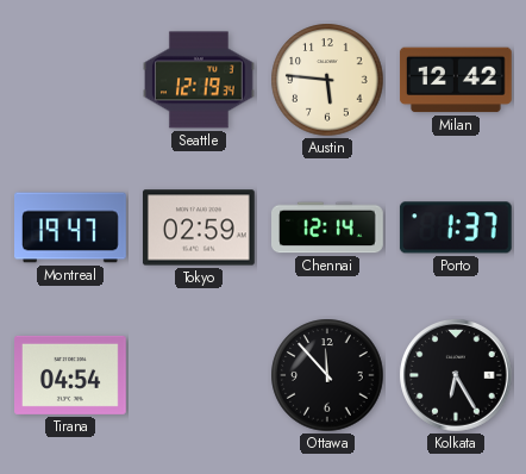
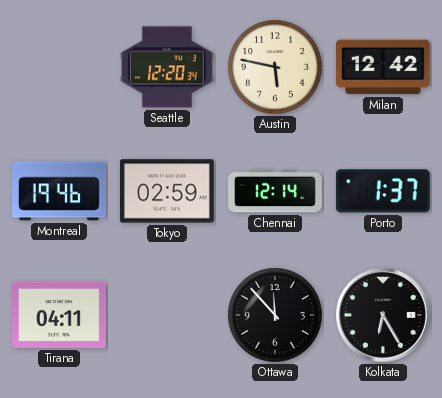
Seattle: 12:19 -> 12:20 (168, 67)
Austin: 5:46 -> 5:47 (275, 67)
Montreal: 19:47 -> 19:46 (60, 191)
Tirana: 04:54 -> 04:11 (60, 315)
